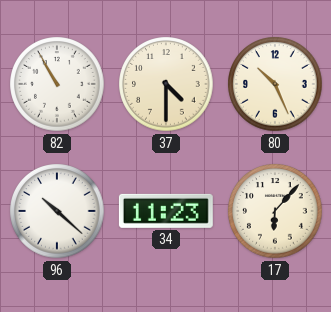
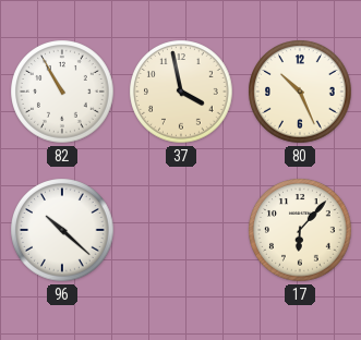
37: 4:30 -> 3:58 (181, 92)
34: 11:23 -> none (166, 211)
